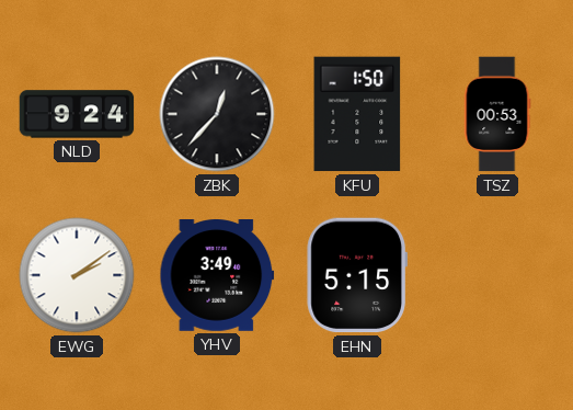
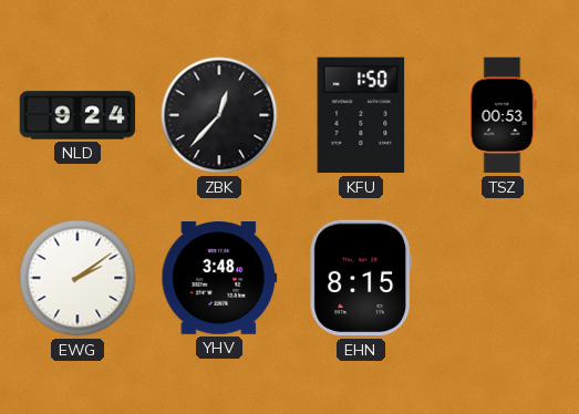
YHV: 3:49 -> 3:48 (219, 279)
EHN: 5:15 -> 8:15 (360, 278)
